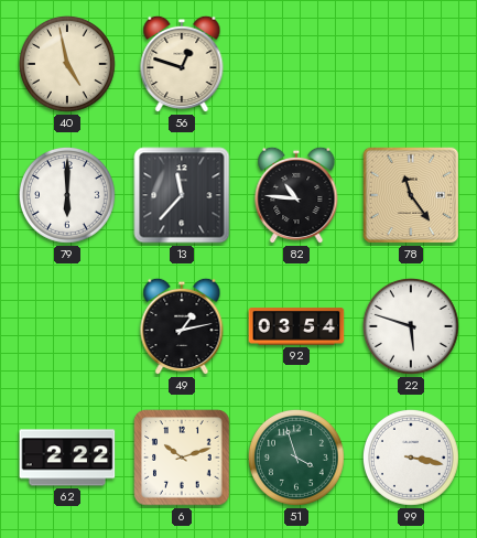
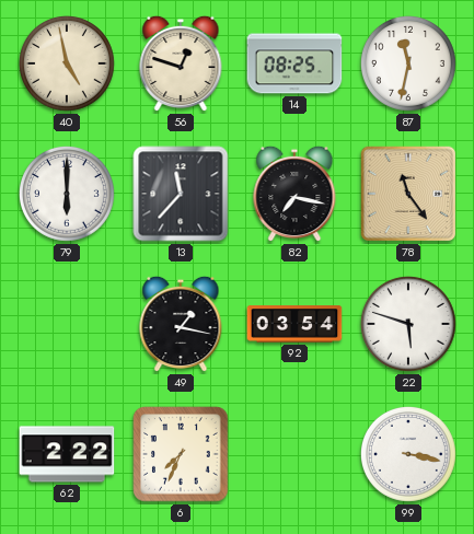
14: none -> 08:25 (294, 63)
87: none -> 11:32 (408, 63)
82: 10:46 -> 7:17 (294, 194)
49: 1:13 -> 1:17 (181, 324)
6: 10:12 -> 7:34 (181, 454)
51: 3:57 -> none (296, 458)
